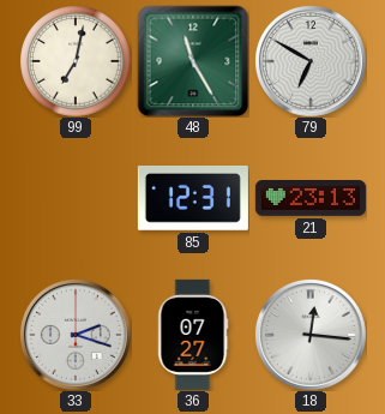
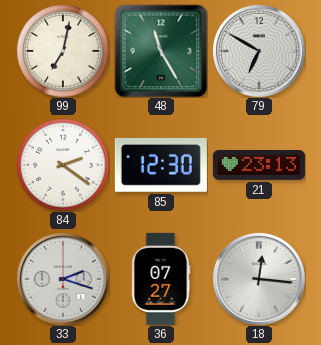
84: none -> 2:21 (63, 165)
85: 12:31 -> 12:30 (161, 165)
